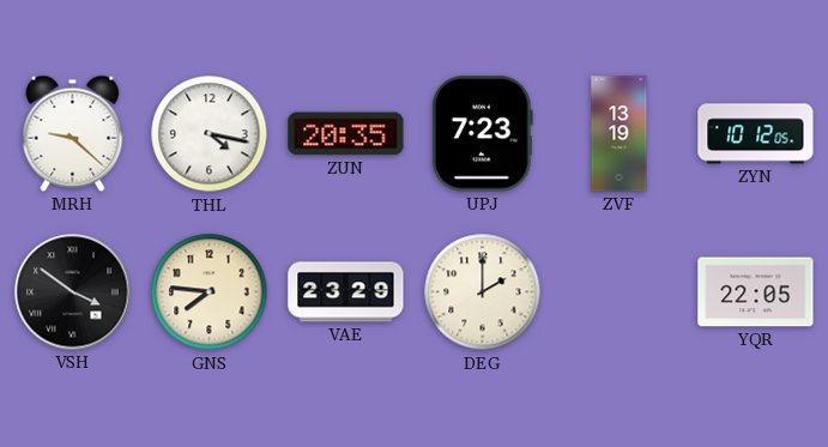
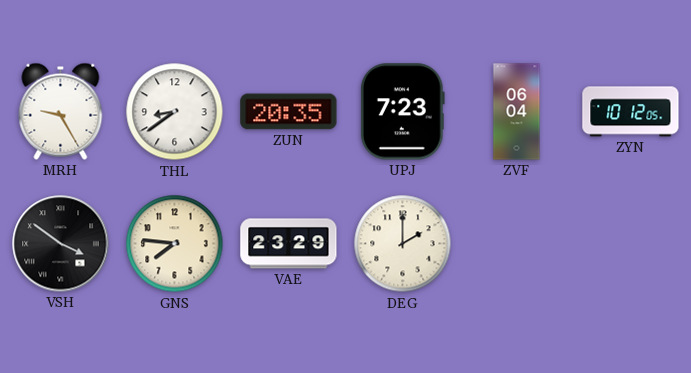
MRH: 9:22 -> 9:25 (61, 111)
THL: 4:17 -> 8:39 (175, 112)
ZVF: 13:19 -> 06:04 (517, 112)
YQR: 22:05 -> none (756, 292)
